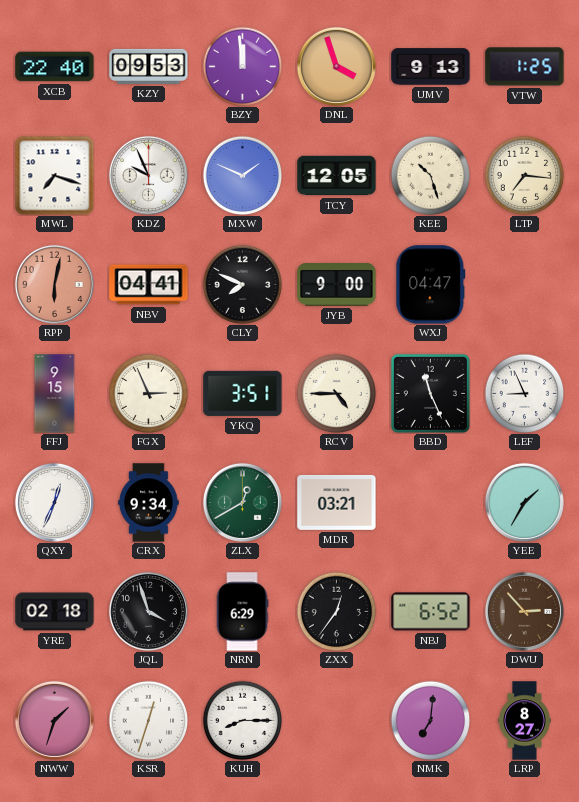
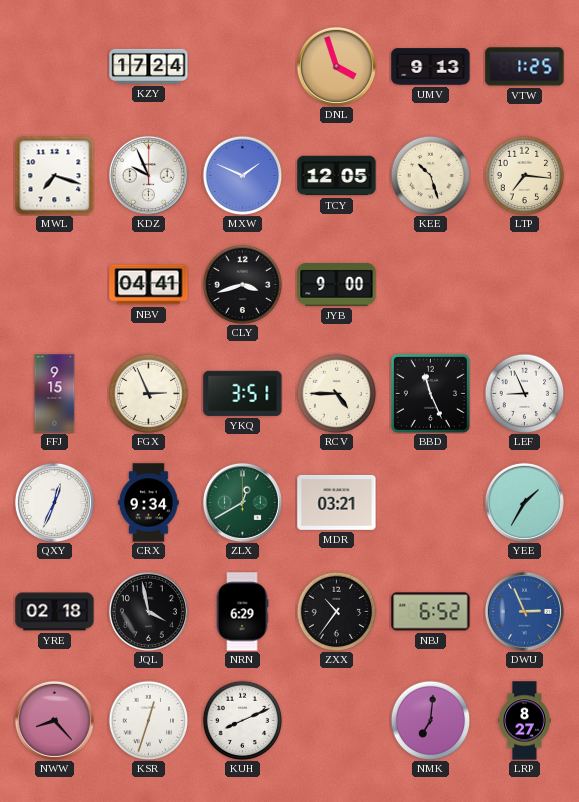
XCB: 22:40 -> none (55, 67)
KZY: 09:53 -> 17:24 (149, 66)
BZY: 11:59 -> none (242, 66)
RPP: 6:02 -> none (54, 284)
CLY: 7:49 -> 3:42 (242, 284)
WXJ: 04:47 -> none (431, 285)
JQL: 3:57 -> 3:58 (148, 611)
ZXX: 12:36 -> 10:36 (336, 611)
DWU: 2:53 -> 2:56 (524, 611)
DWU dial: brown -> blue (524, 611)
NWW: 1:33 -> 8:23 (54, 720)
KUH: 8:15 -> 8:11 (242, 720)
